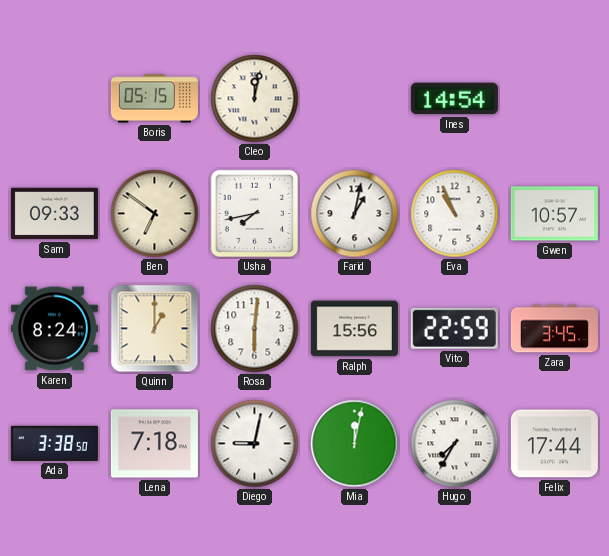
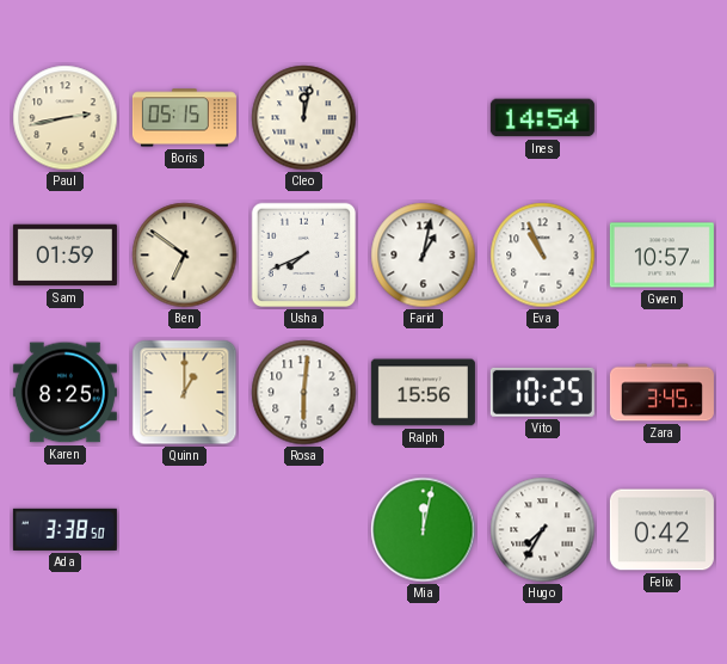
Paul: none -> 2:43 (66, 118)
Sam: 09:33 -> 01:59 (64, 256)
Usha: 7:43 -> 7:41 (304, 256)
Karen: 8:24 -> 8:25 (64, 393)
Vito: 22:59 -> 10:25 (542, 392)
Lena: 7:18 -> none (154, 444)
Diego: 9:02 -> none (255, 444)
Felix: 17:44 -> 0:42 (661, 530)
